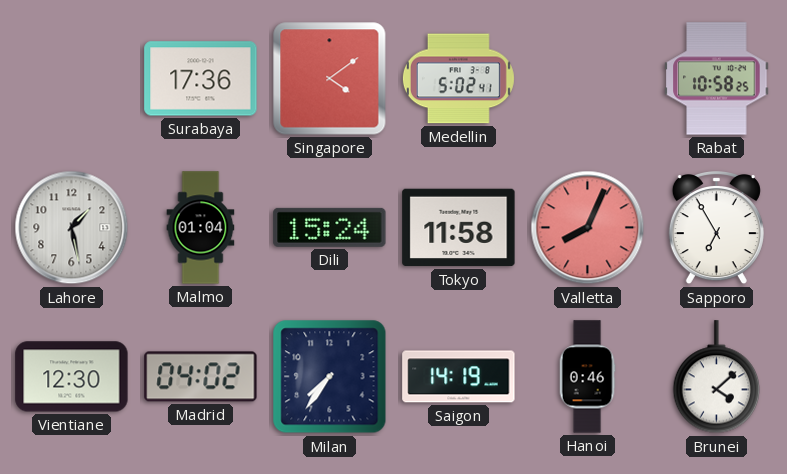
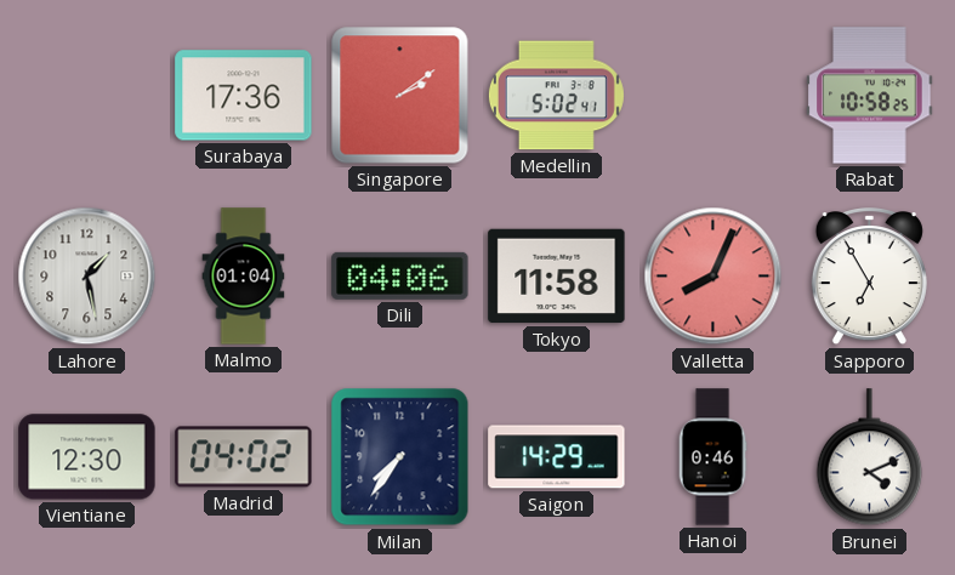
Singapore: 4:09 -> 2:09 (400, 96)
Dili: 15:24 -> 04:06 (400, 275)
Saigon: 14:19 -> 14:29 (557, 457)
Brunei: 4:08 -> 4:11 (870, 457)
